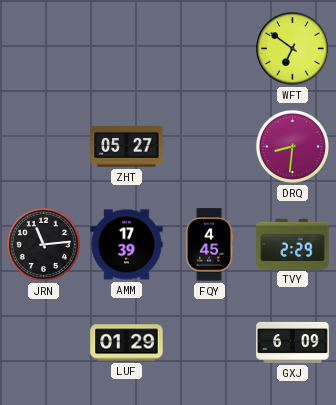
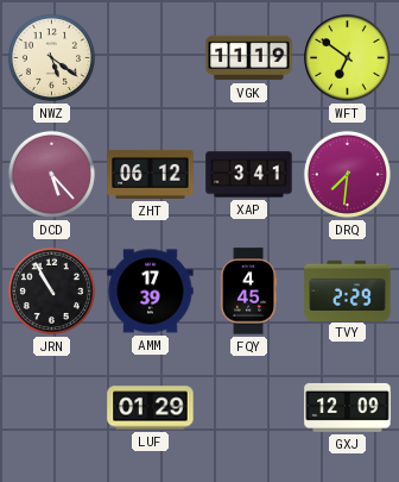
NWZ: none -> 5:21 (51, 57)
VGK: none -> 11:19 (249, 58)
DCD: none -> 5:23 (51, 174)
ZHT: 05:27 -> 06:12 (151, 174)
XAP: none -> 3:41 (249, 175)
DRQ: 8:31 -> 7:31 (347, 174)
JRN: 11:14 -> 10:55 (51, 290)
GXJ: 6:09 -> 12:09 (348, 407)
